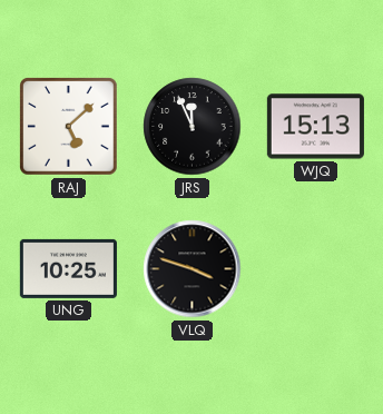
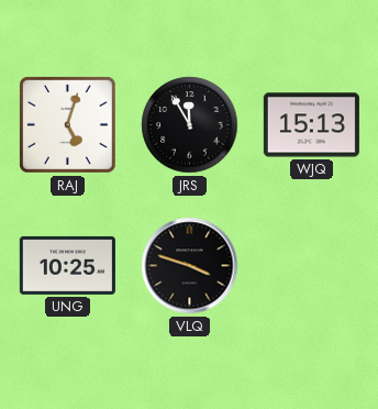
RAJ: 5:08 -> 5:03 (68, 125)
JRS: 11:56 -> 11:55 (190, 125)
